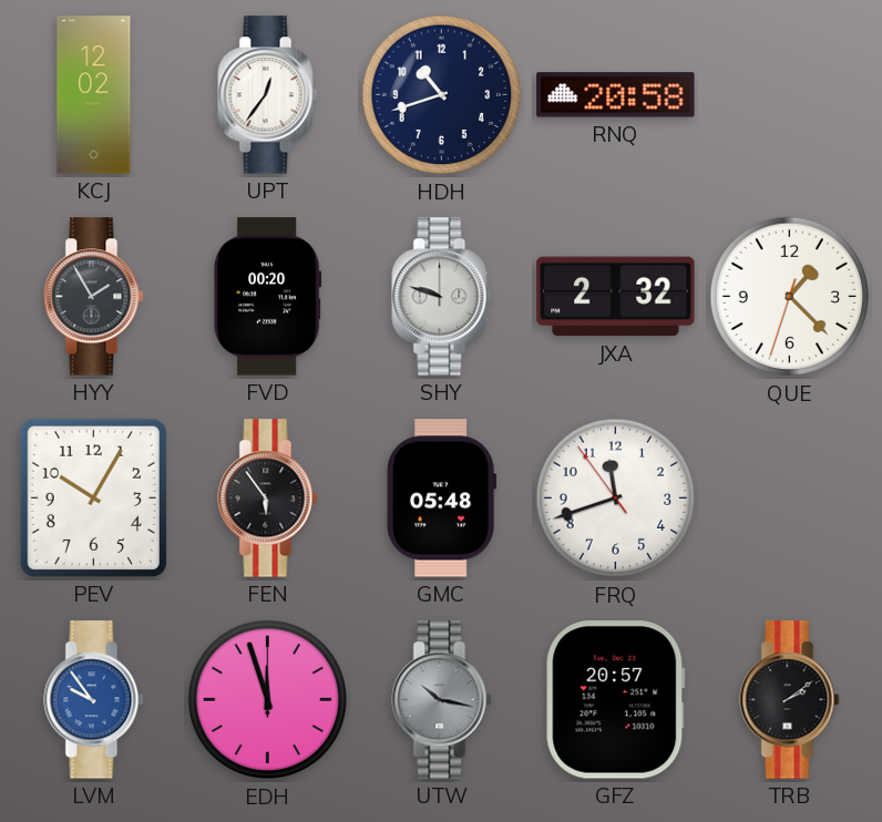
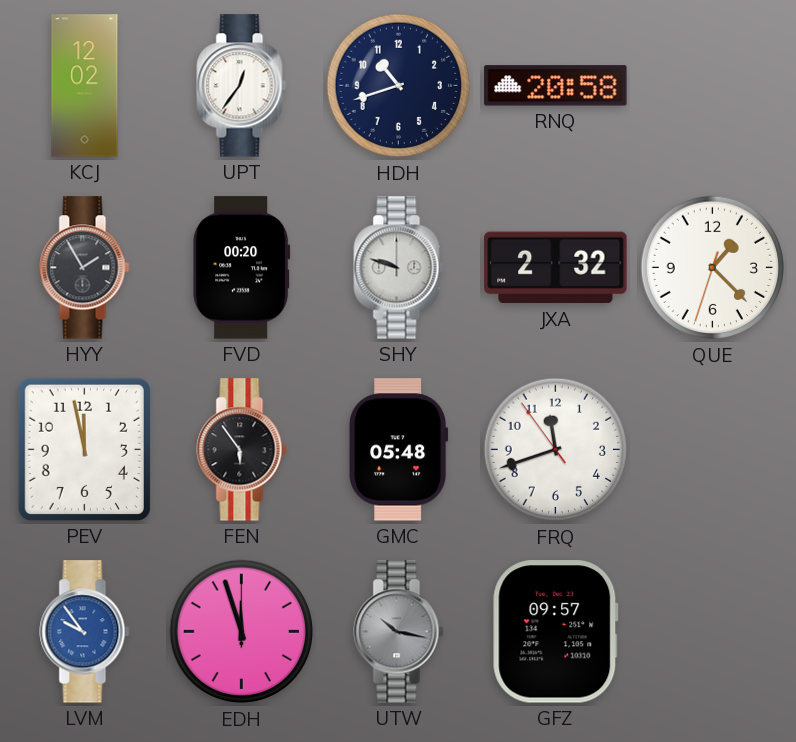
PEV: 10:05 -> 11:58 (84, 449)
GFZ: 20:57 -> 09:57 (556, 632)
TRB: 2:09 -> none (790, 700)
